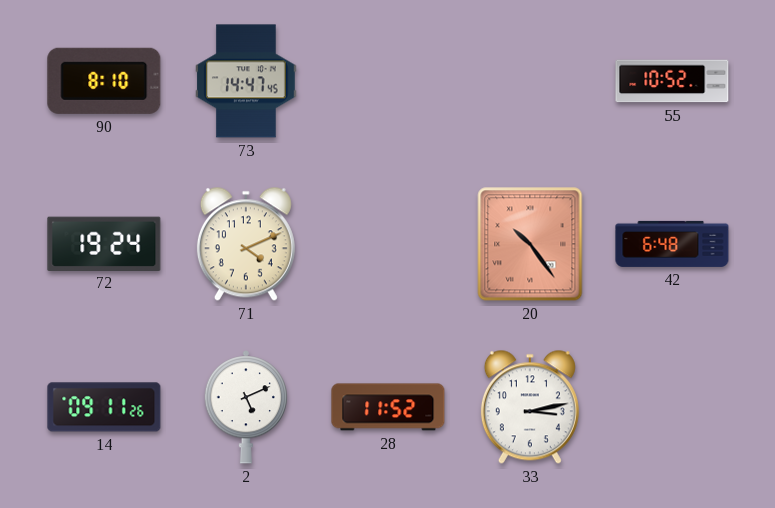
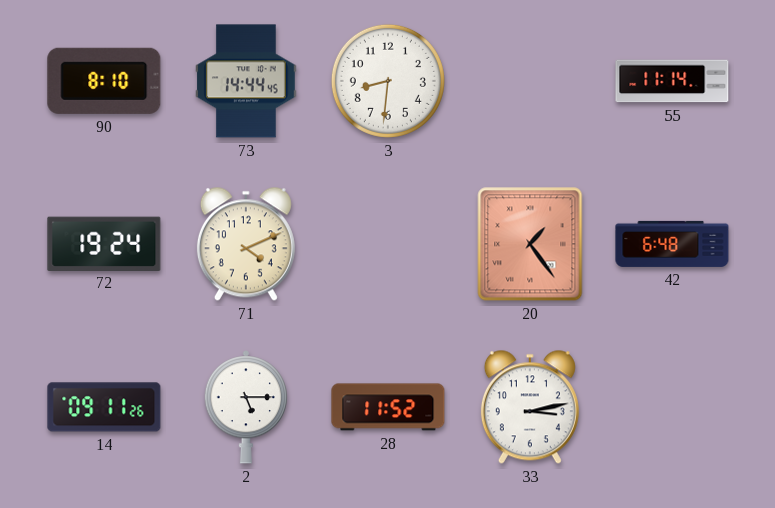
73: 14:47 -> 14:44 (247, 81)
3: none -> 8:31 (388, 81)
55: 10:52 -> 11:14 (672, 81)
20: 10:24 -> 1:24 (530, 244)
2: 5:11 -> 5:15 (246, 407)
